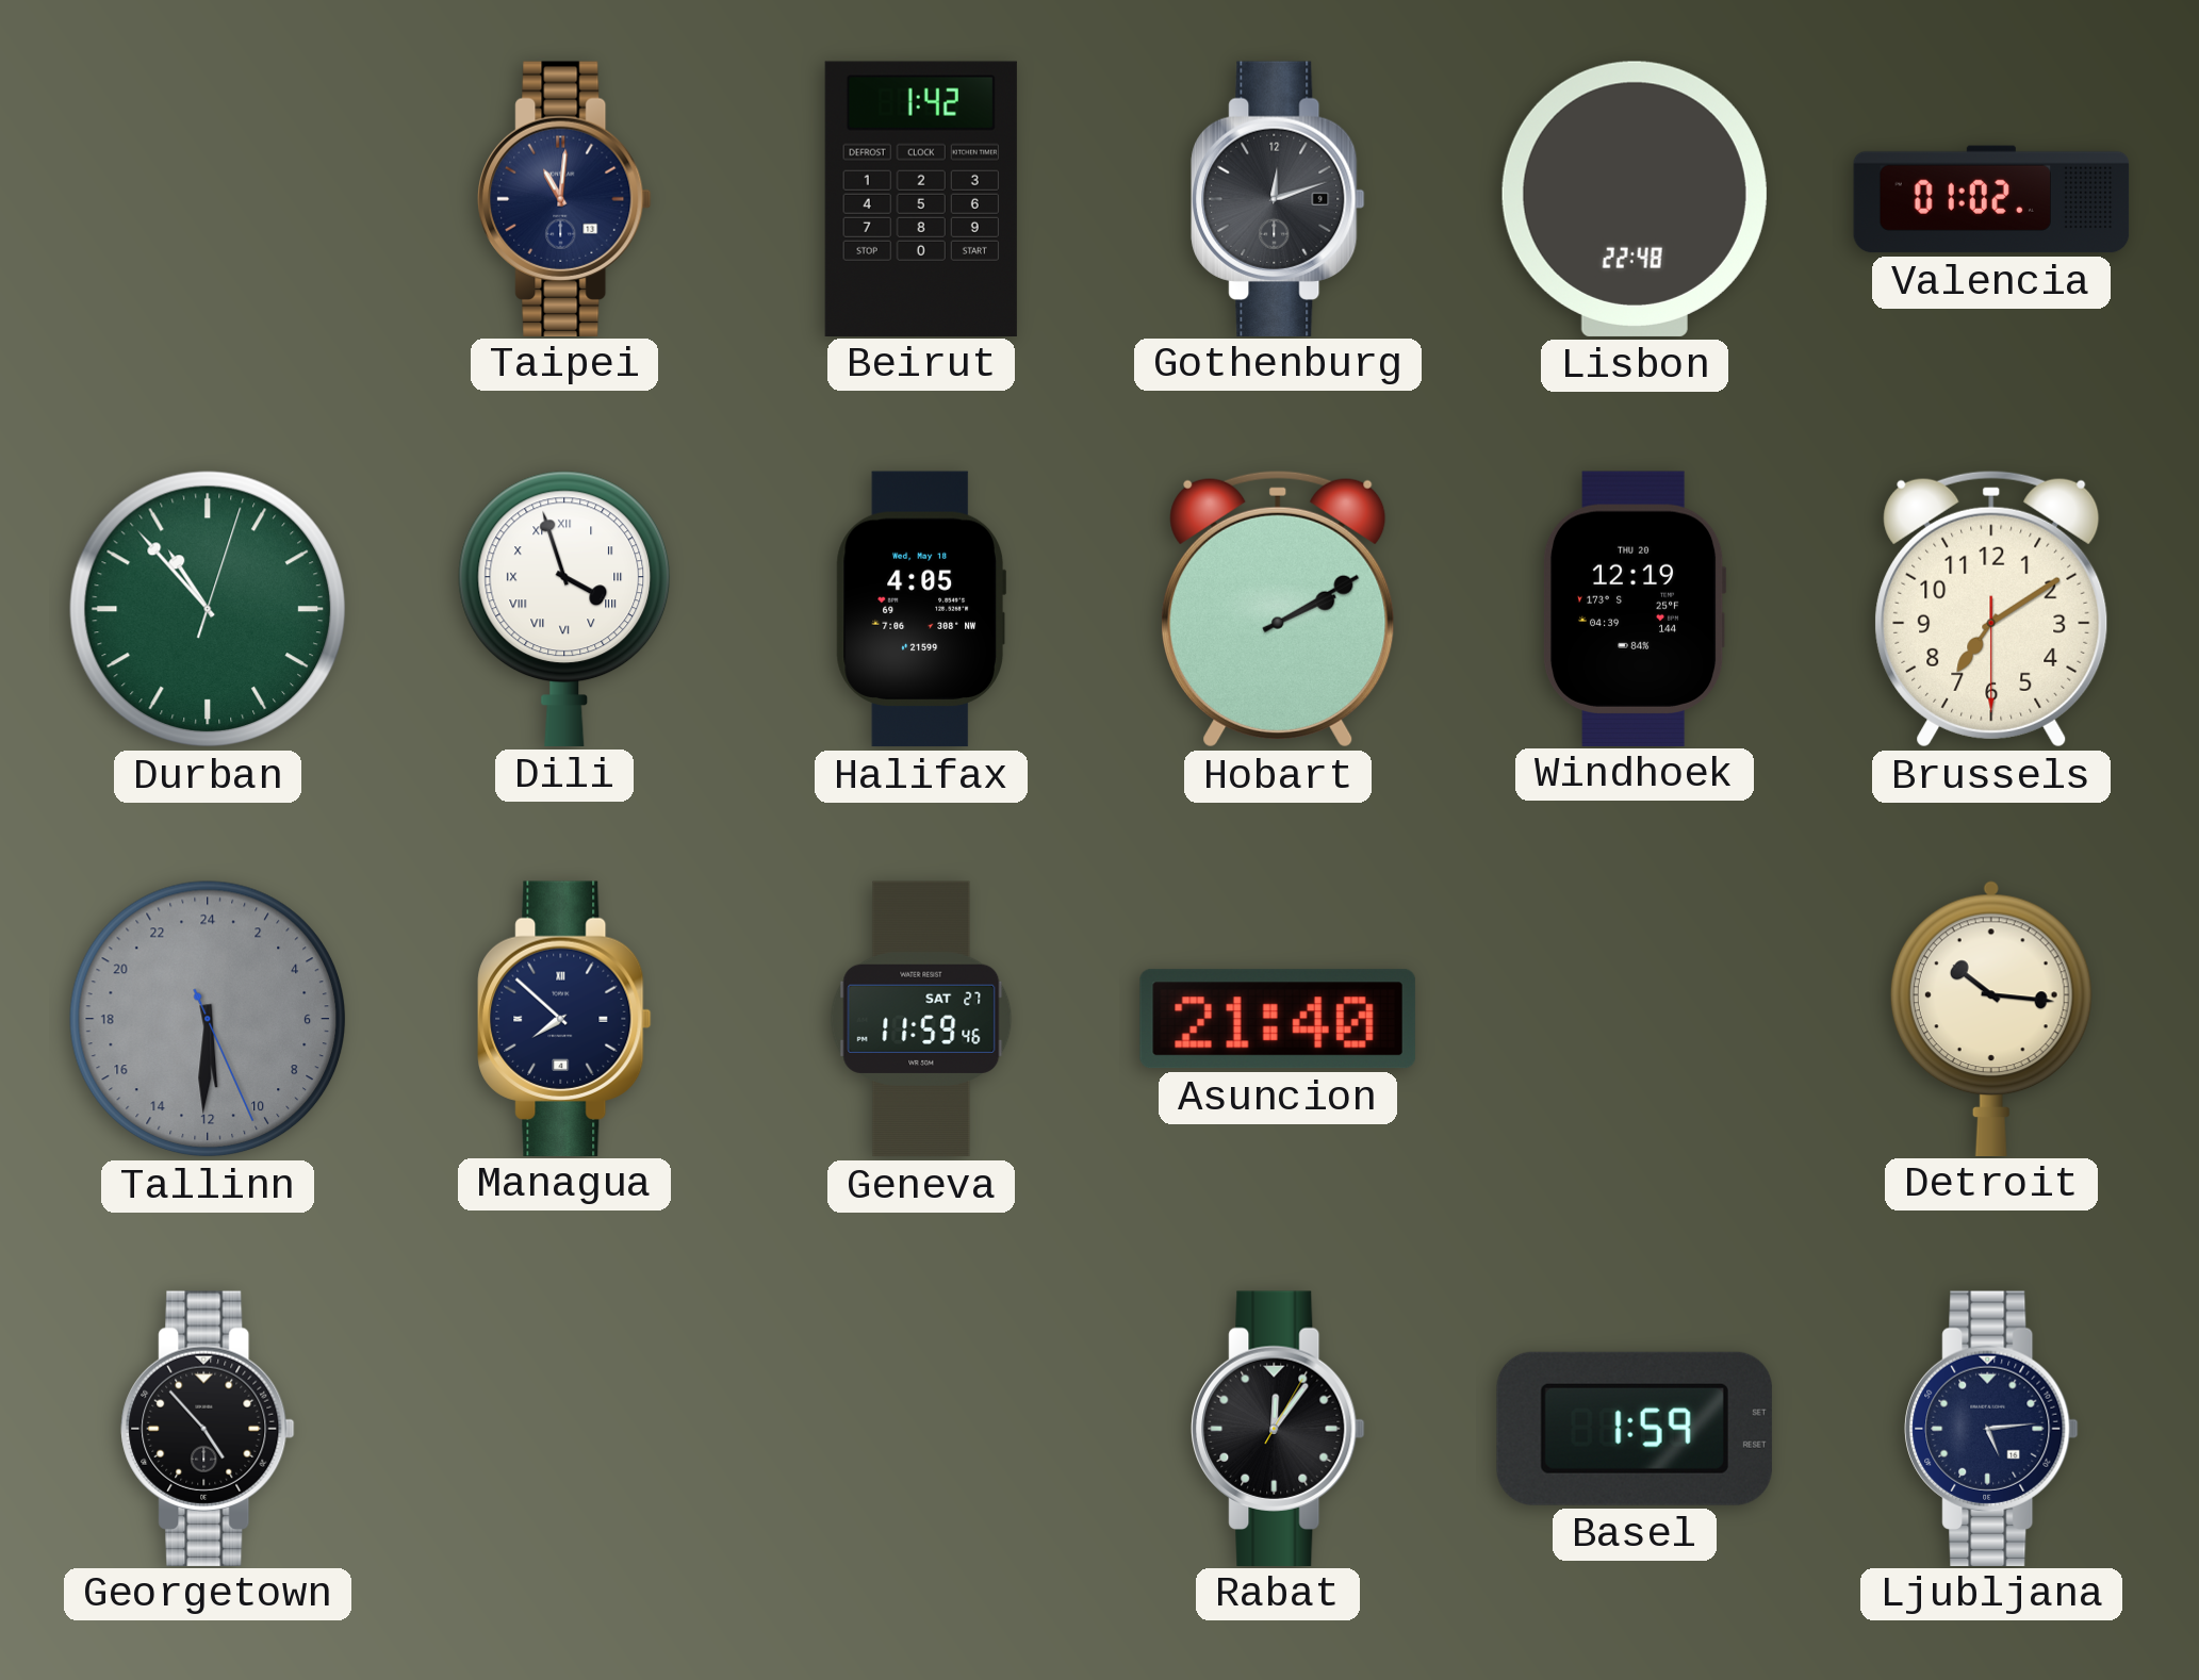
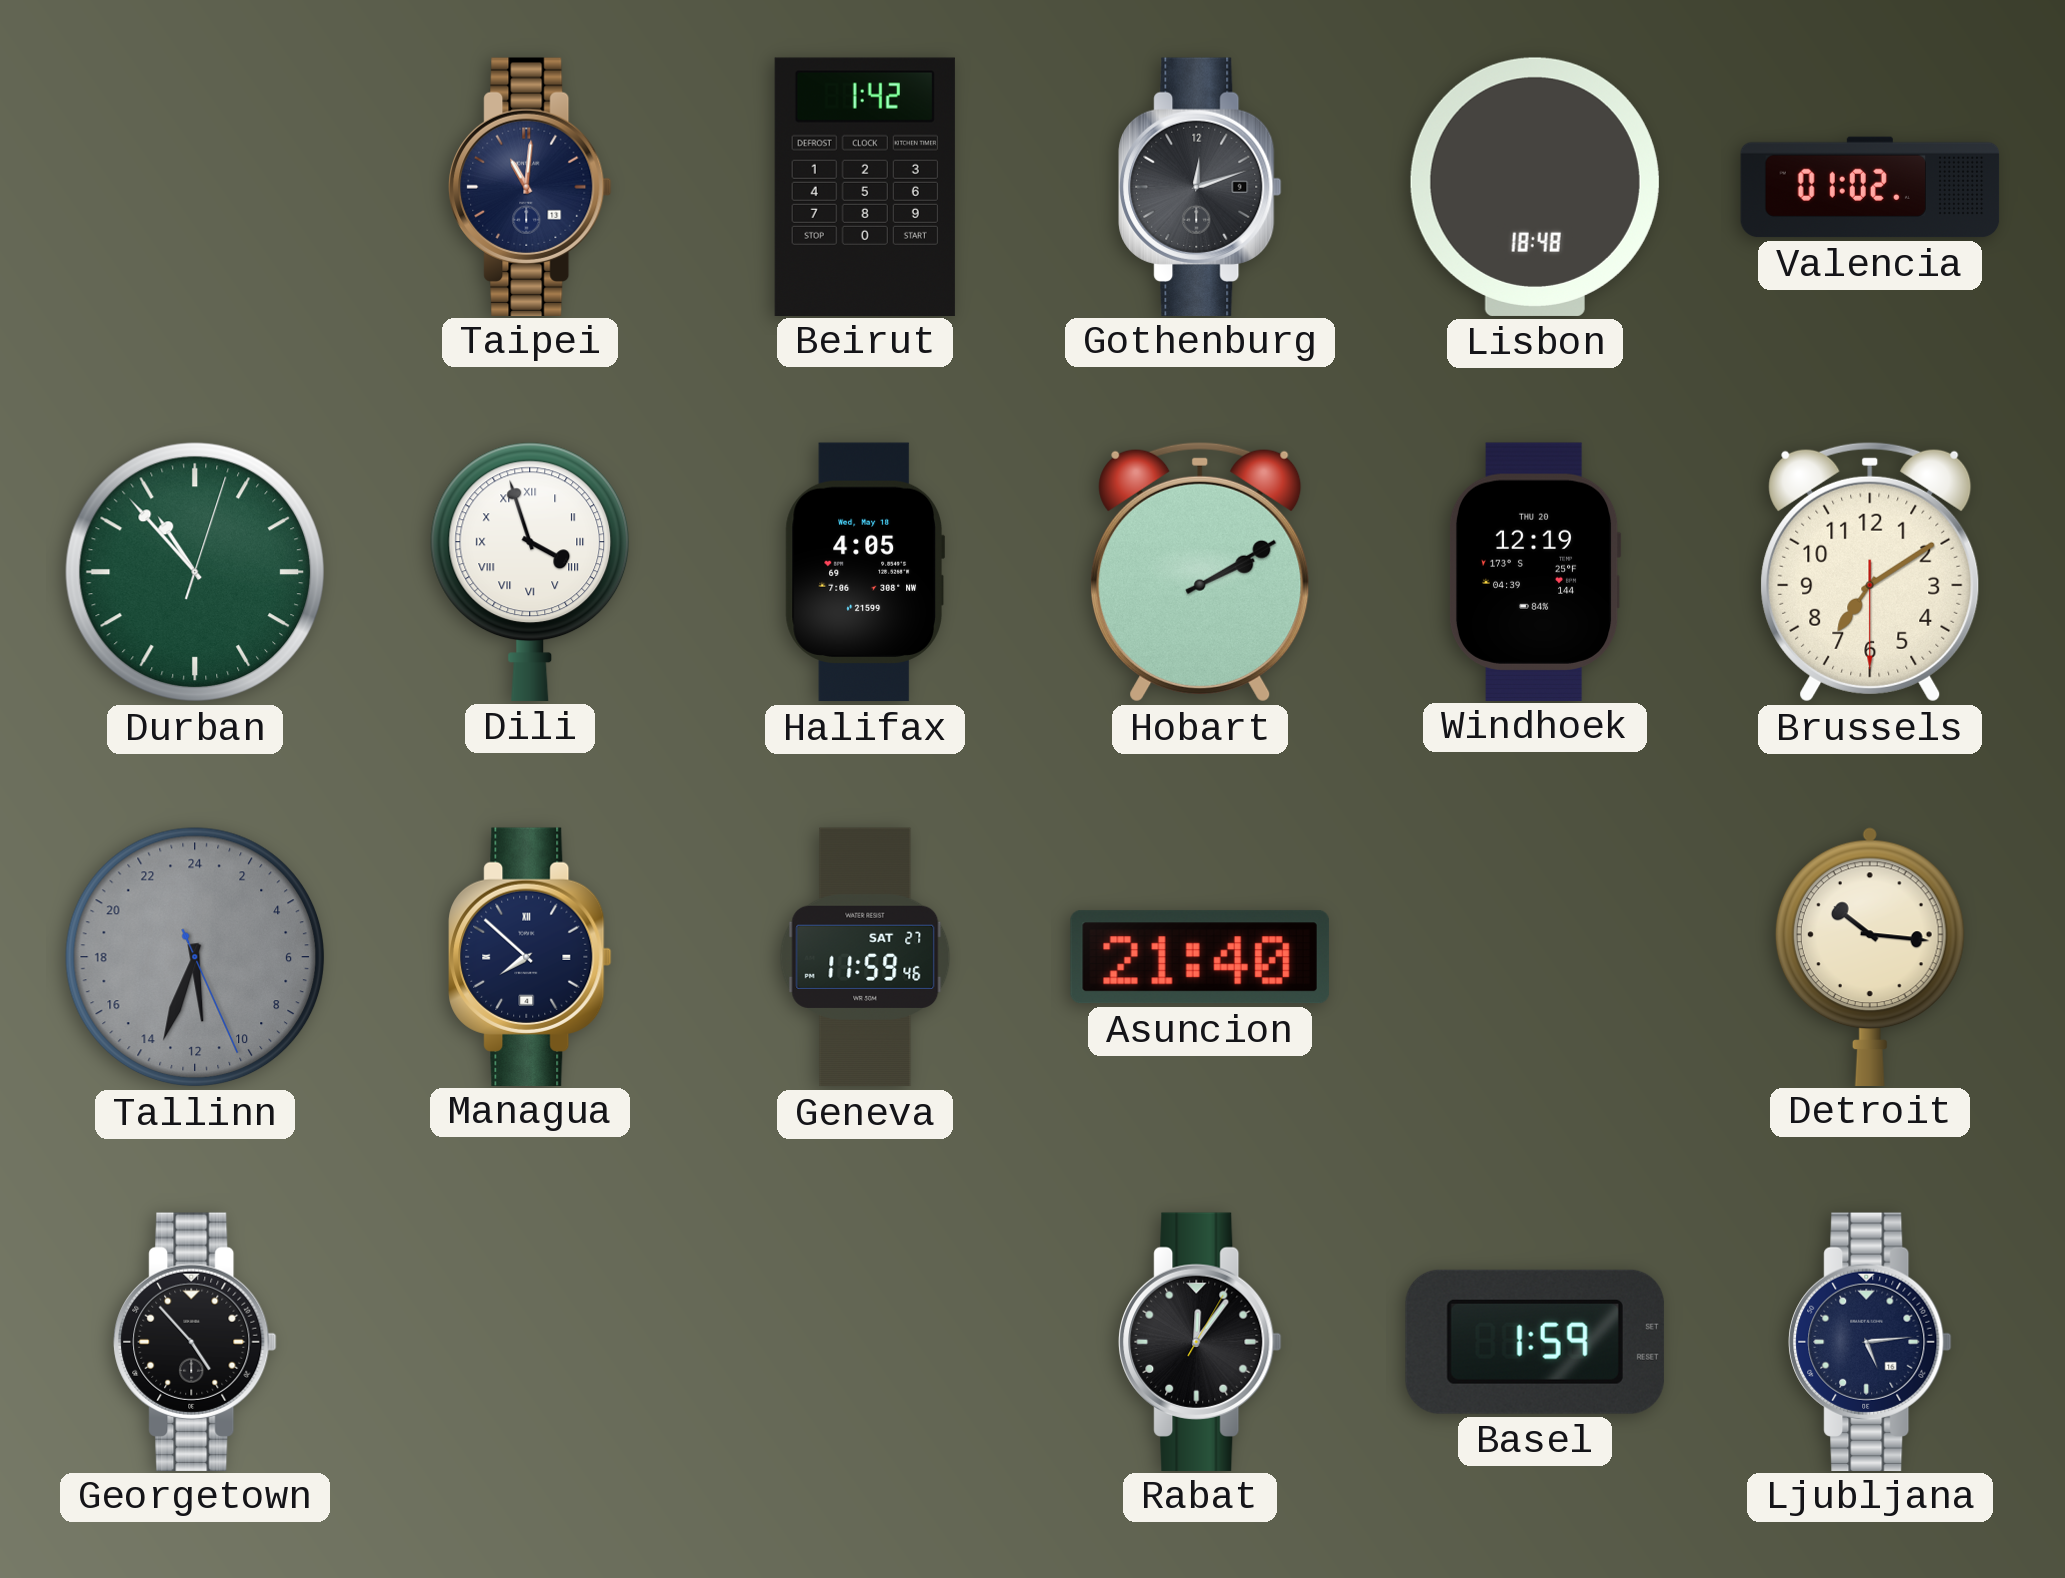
Lisbon: 22:48 -> 18:48 (1535, 187)
Tallinn: 11:30 -> 11:33 (195, 957)
